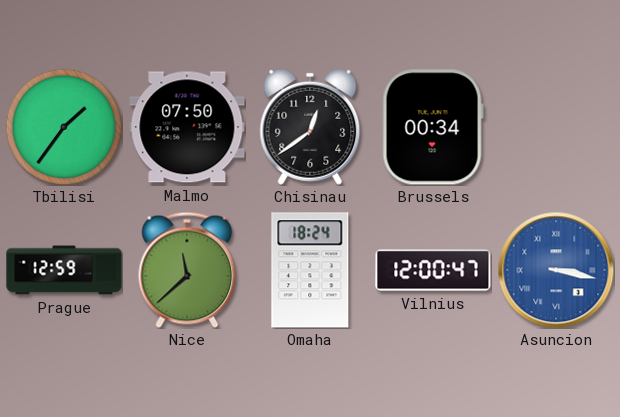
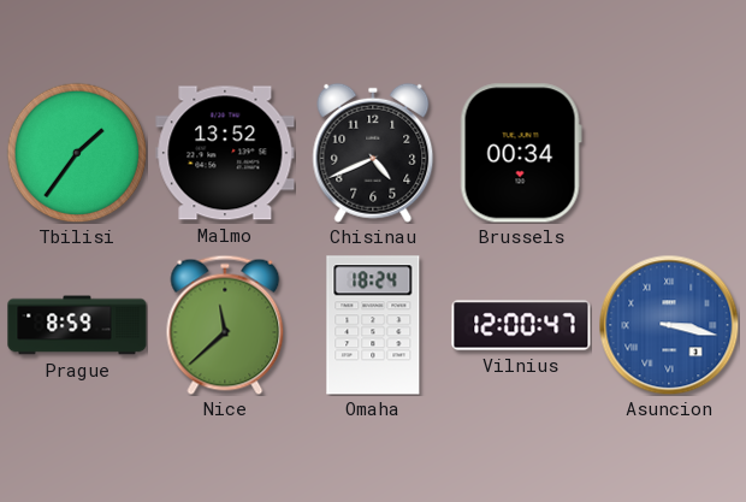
Malmo: 07:50 -> 13:52 (225, 153)
Chisinau: 12:39 -> 4:41 (373, 153)
Prague: 12:59 -> 8:59 (77, 325)
